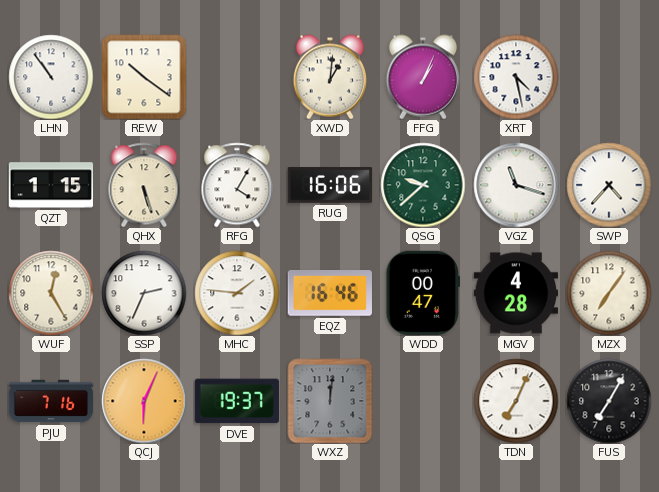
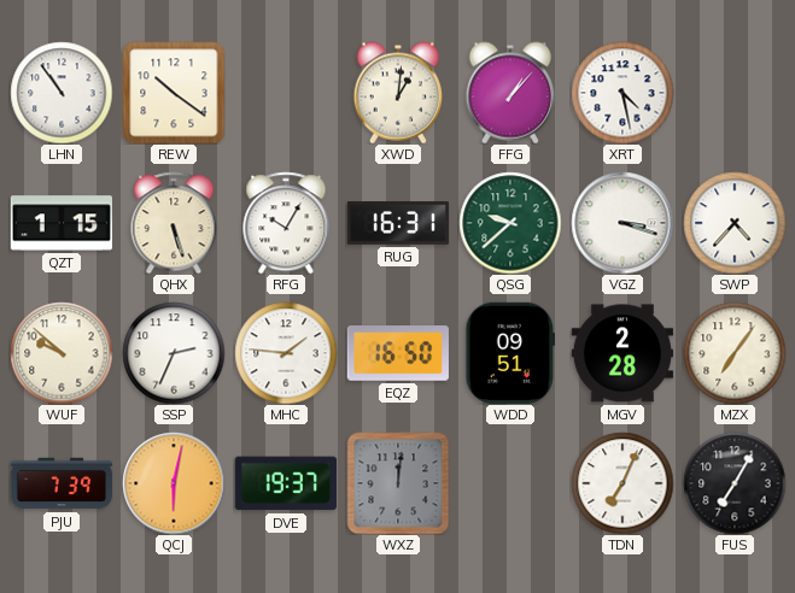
FFG: 1:04 -> 1:07 (509, 93)
RFG: 4:05 -> 10:05 (286, 223)
RUG: 16:06 -> 16:31 (398, 223)
VGZ: 11:18 -> 3:18 (622, 223)
WUF: 12:25 -> 9:52 (62, 353)
EQZ: 16:46 -> 16:50 (398, 354)
WDD: 00:47 -> 09:51 (510, 352)
MGV: 4:28 -> 2:28 (621, 353)
PJU: 7:16 -> 7:39 (62, 483)
QCJ: 6:04 -> 6:02 (174, 483)
